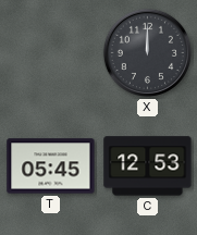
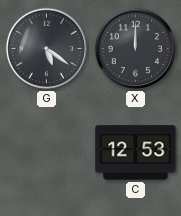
G: none -> 5:21 (46, 48)
T: 05:45 -> none (51, 166)
